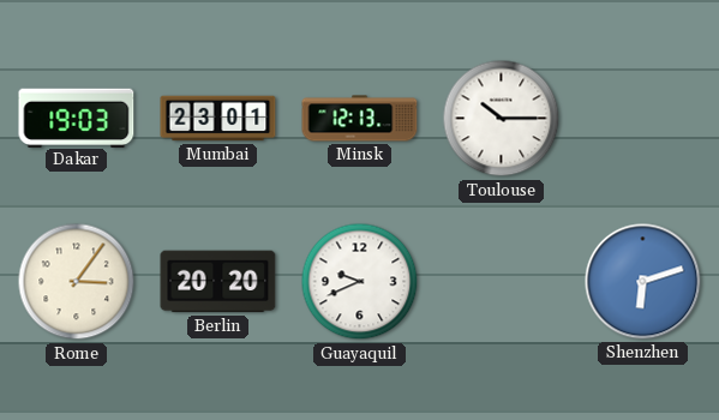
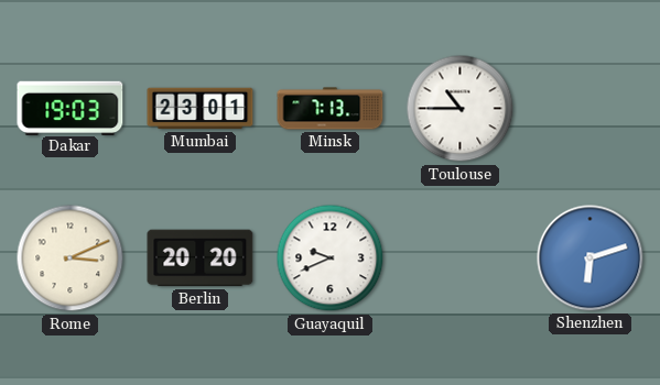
Minsk: 12:13 -> 7:13 (331, 109)
Toulouse: 10:15 -> 10:45 (461, 109)
Rome: 3:06 -> 3:11 (71, 258)
